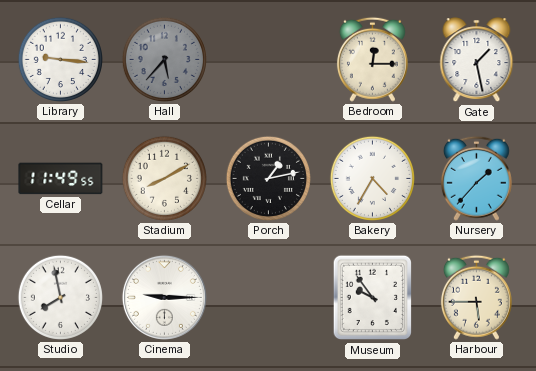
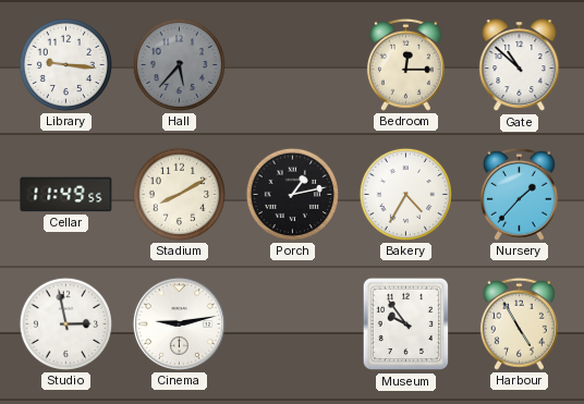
Gate: 1:28 -> 10:52 (520, 65)
Studio: 7:58 -> 2:58 (65, 323)
Cinema: 9:15 -> 9:13 (179, 323)
Harbour: 5:45 -> 4:55 (519, 323)
